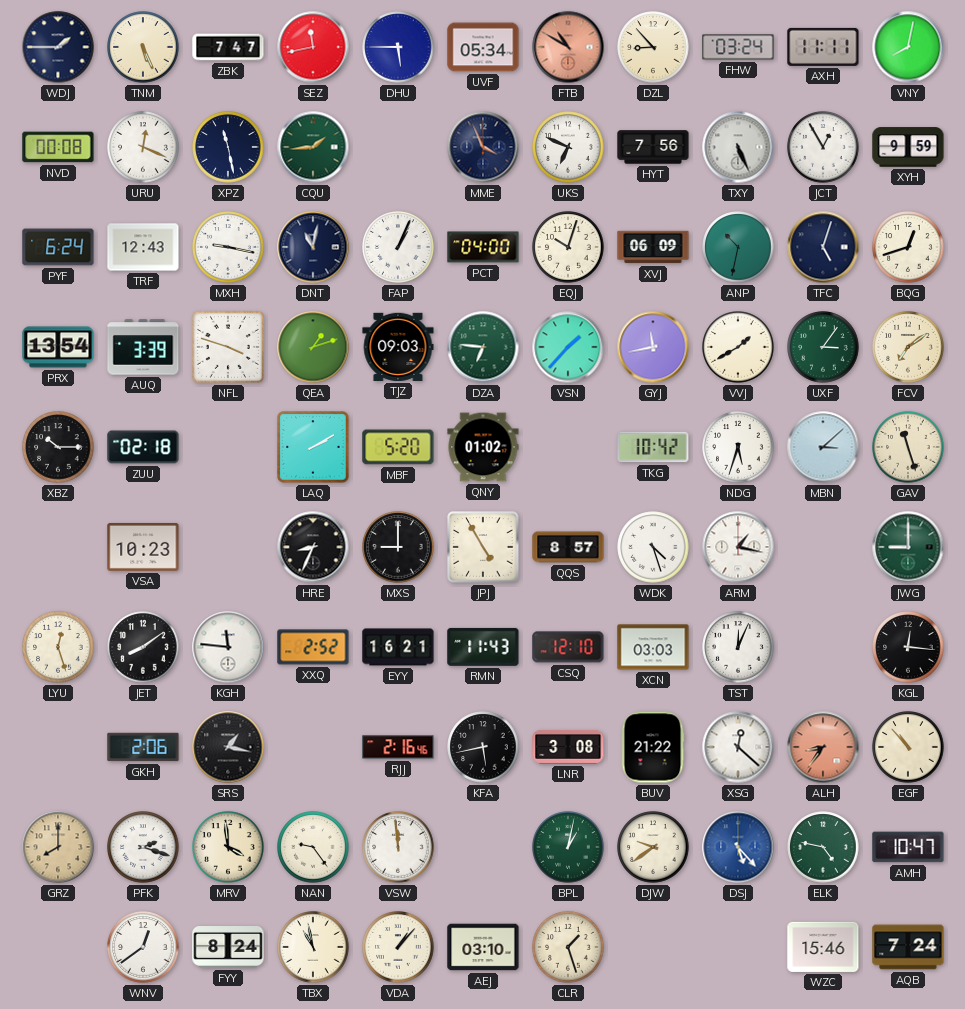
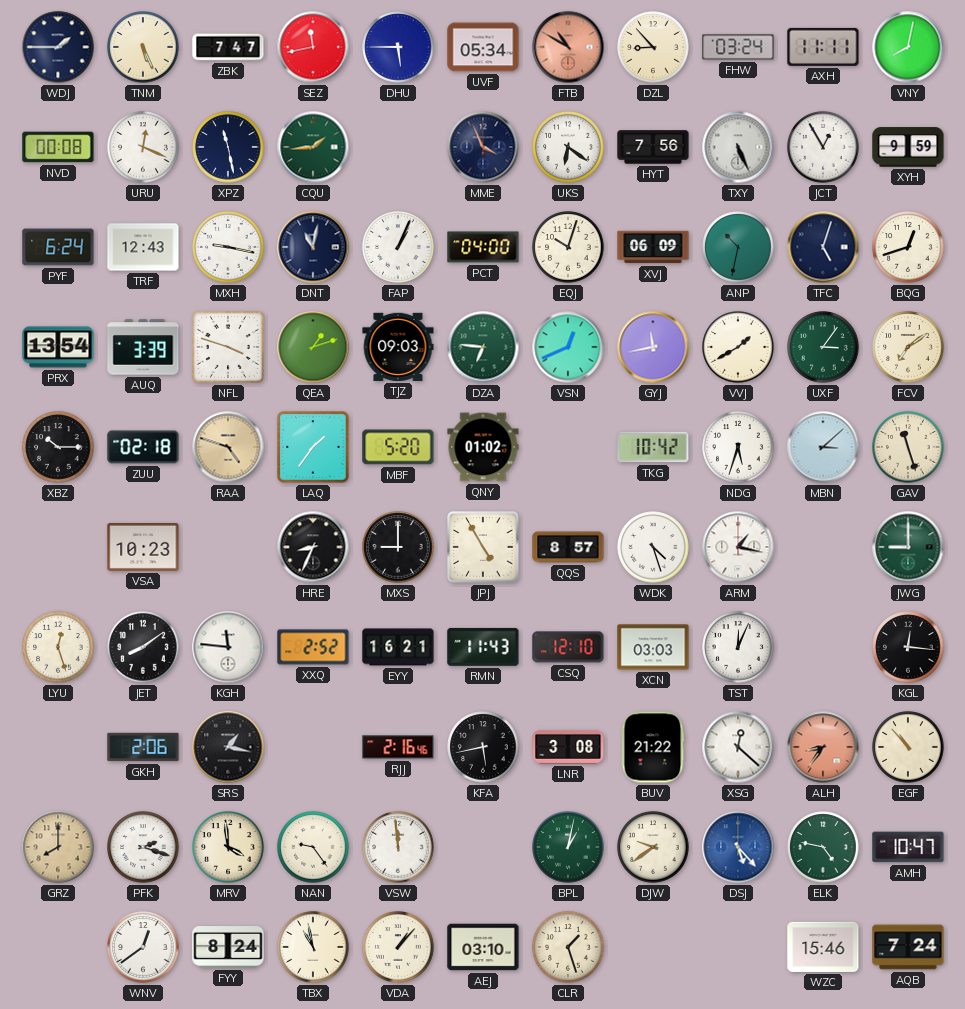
UKS: 6:49 -> 6:21 (568, 147)
VSN: 1:37 -> 12:41 (568, 347)
RAA: none -> 4:48 (228, 447)
LAQ: 2:10 -> 1:36 (313, 447)
